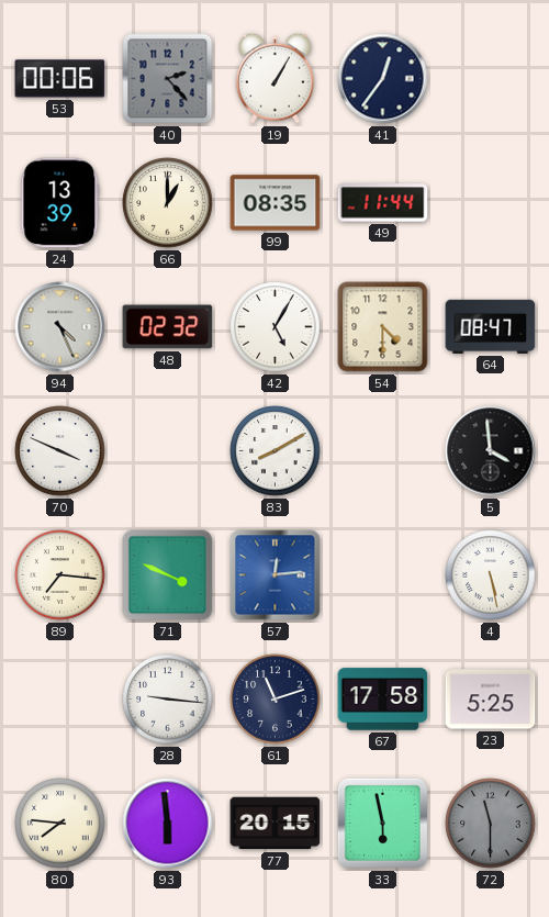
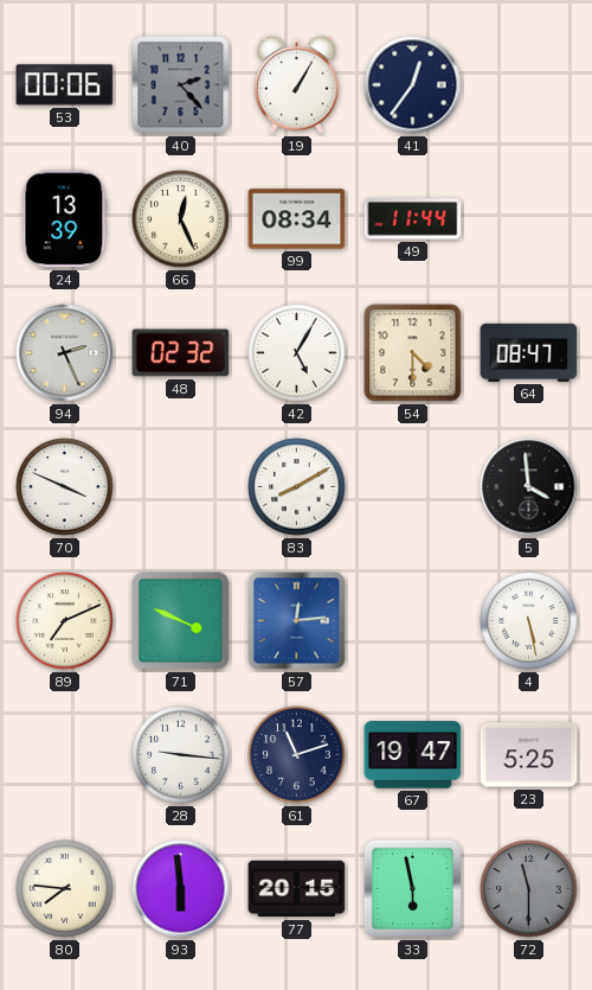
66: 1:00 -> 12:26 (181, 219)
99: 08:35 -> 08:34 (297, 219)
94: 4:26 -> 2:26 (65, 353)
89: 7:16 -> 7:11 (65, 621)
67: 17:58 -> 19:47 (413, 755)
